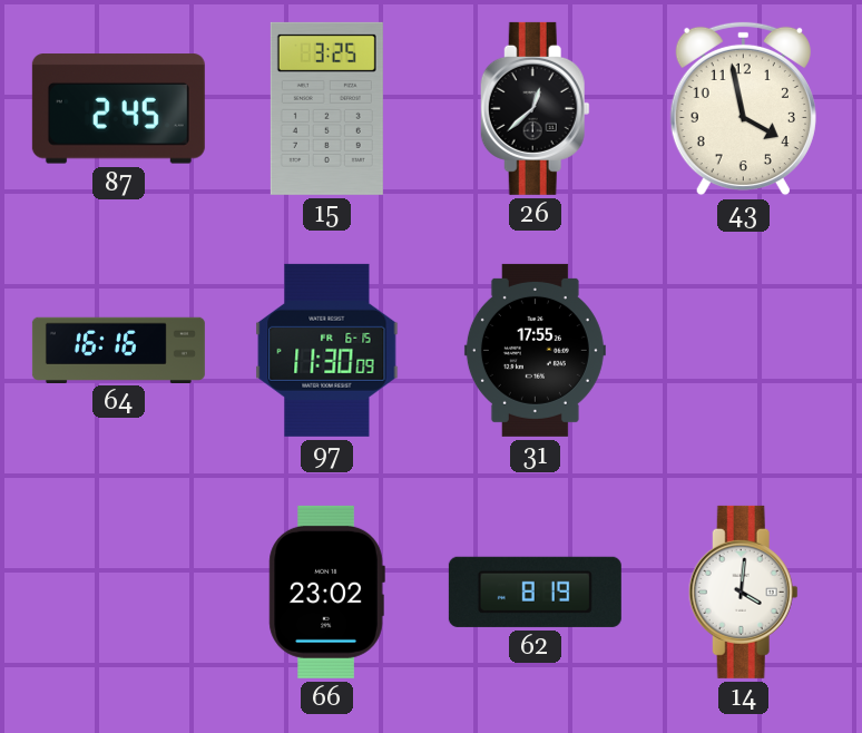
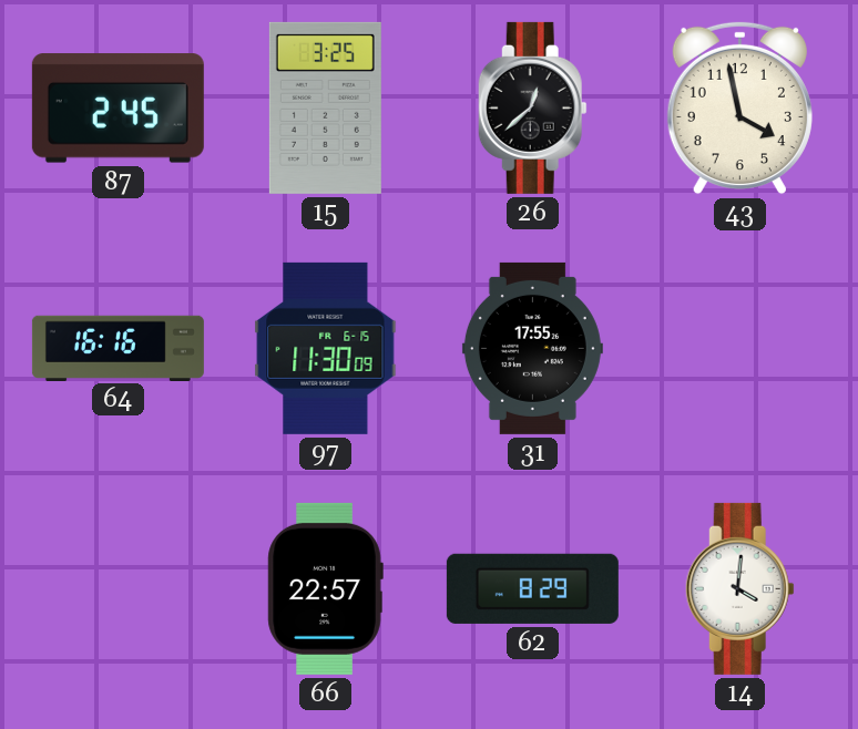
66: 23:02 -> 22:57 (325, 588)
62: 8:19 -> 8:29 (532, 588)
